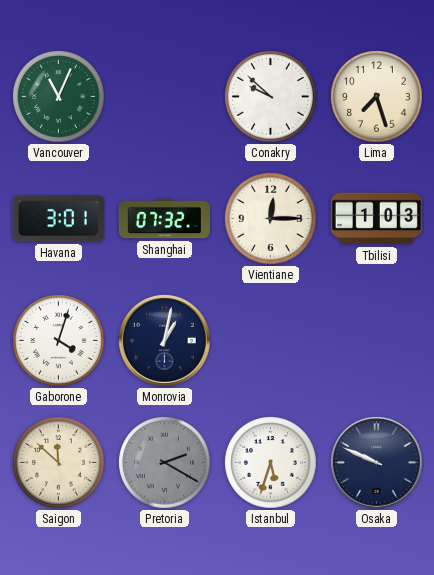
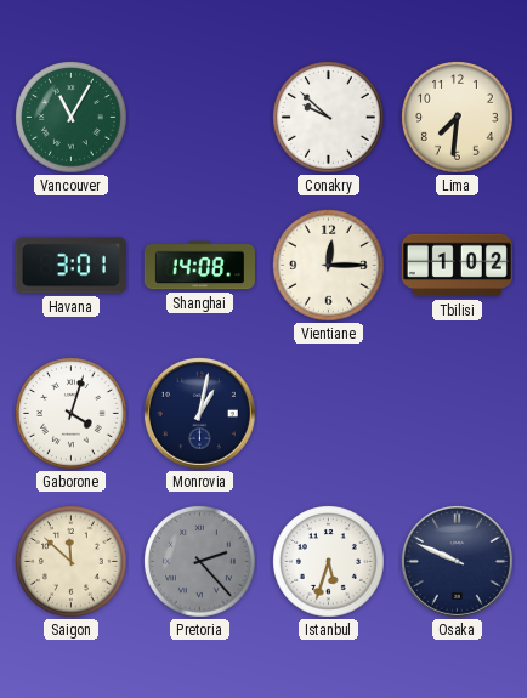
Vancouver: 11:04 -> 11:05 (72, 118)
Lima: 7:27 -> 7:31 (458, 118)
Shanghai: 07:32 -> 14:08 (199, 266)
Tbilisi: 1:03 -> 1:02 (457, 266)
Pretoria: 2:20 -> 2:23 (200, 562)
